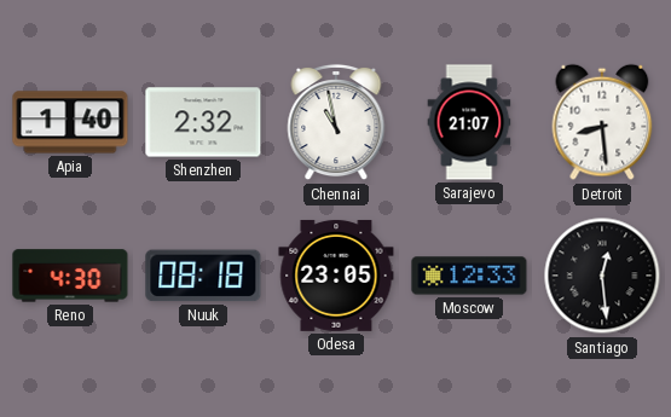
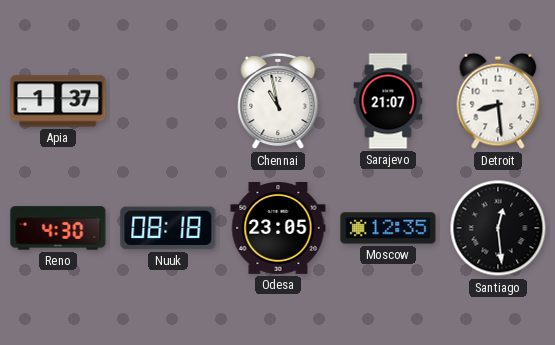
Apia: 1:40 -> 1:37 (58, 101)
Shenzhen: 2:32 -> none (203, 122)
Moscow: 12:33 -> 12:35 (388, 228)
